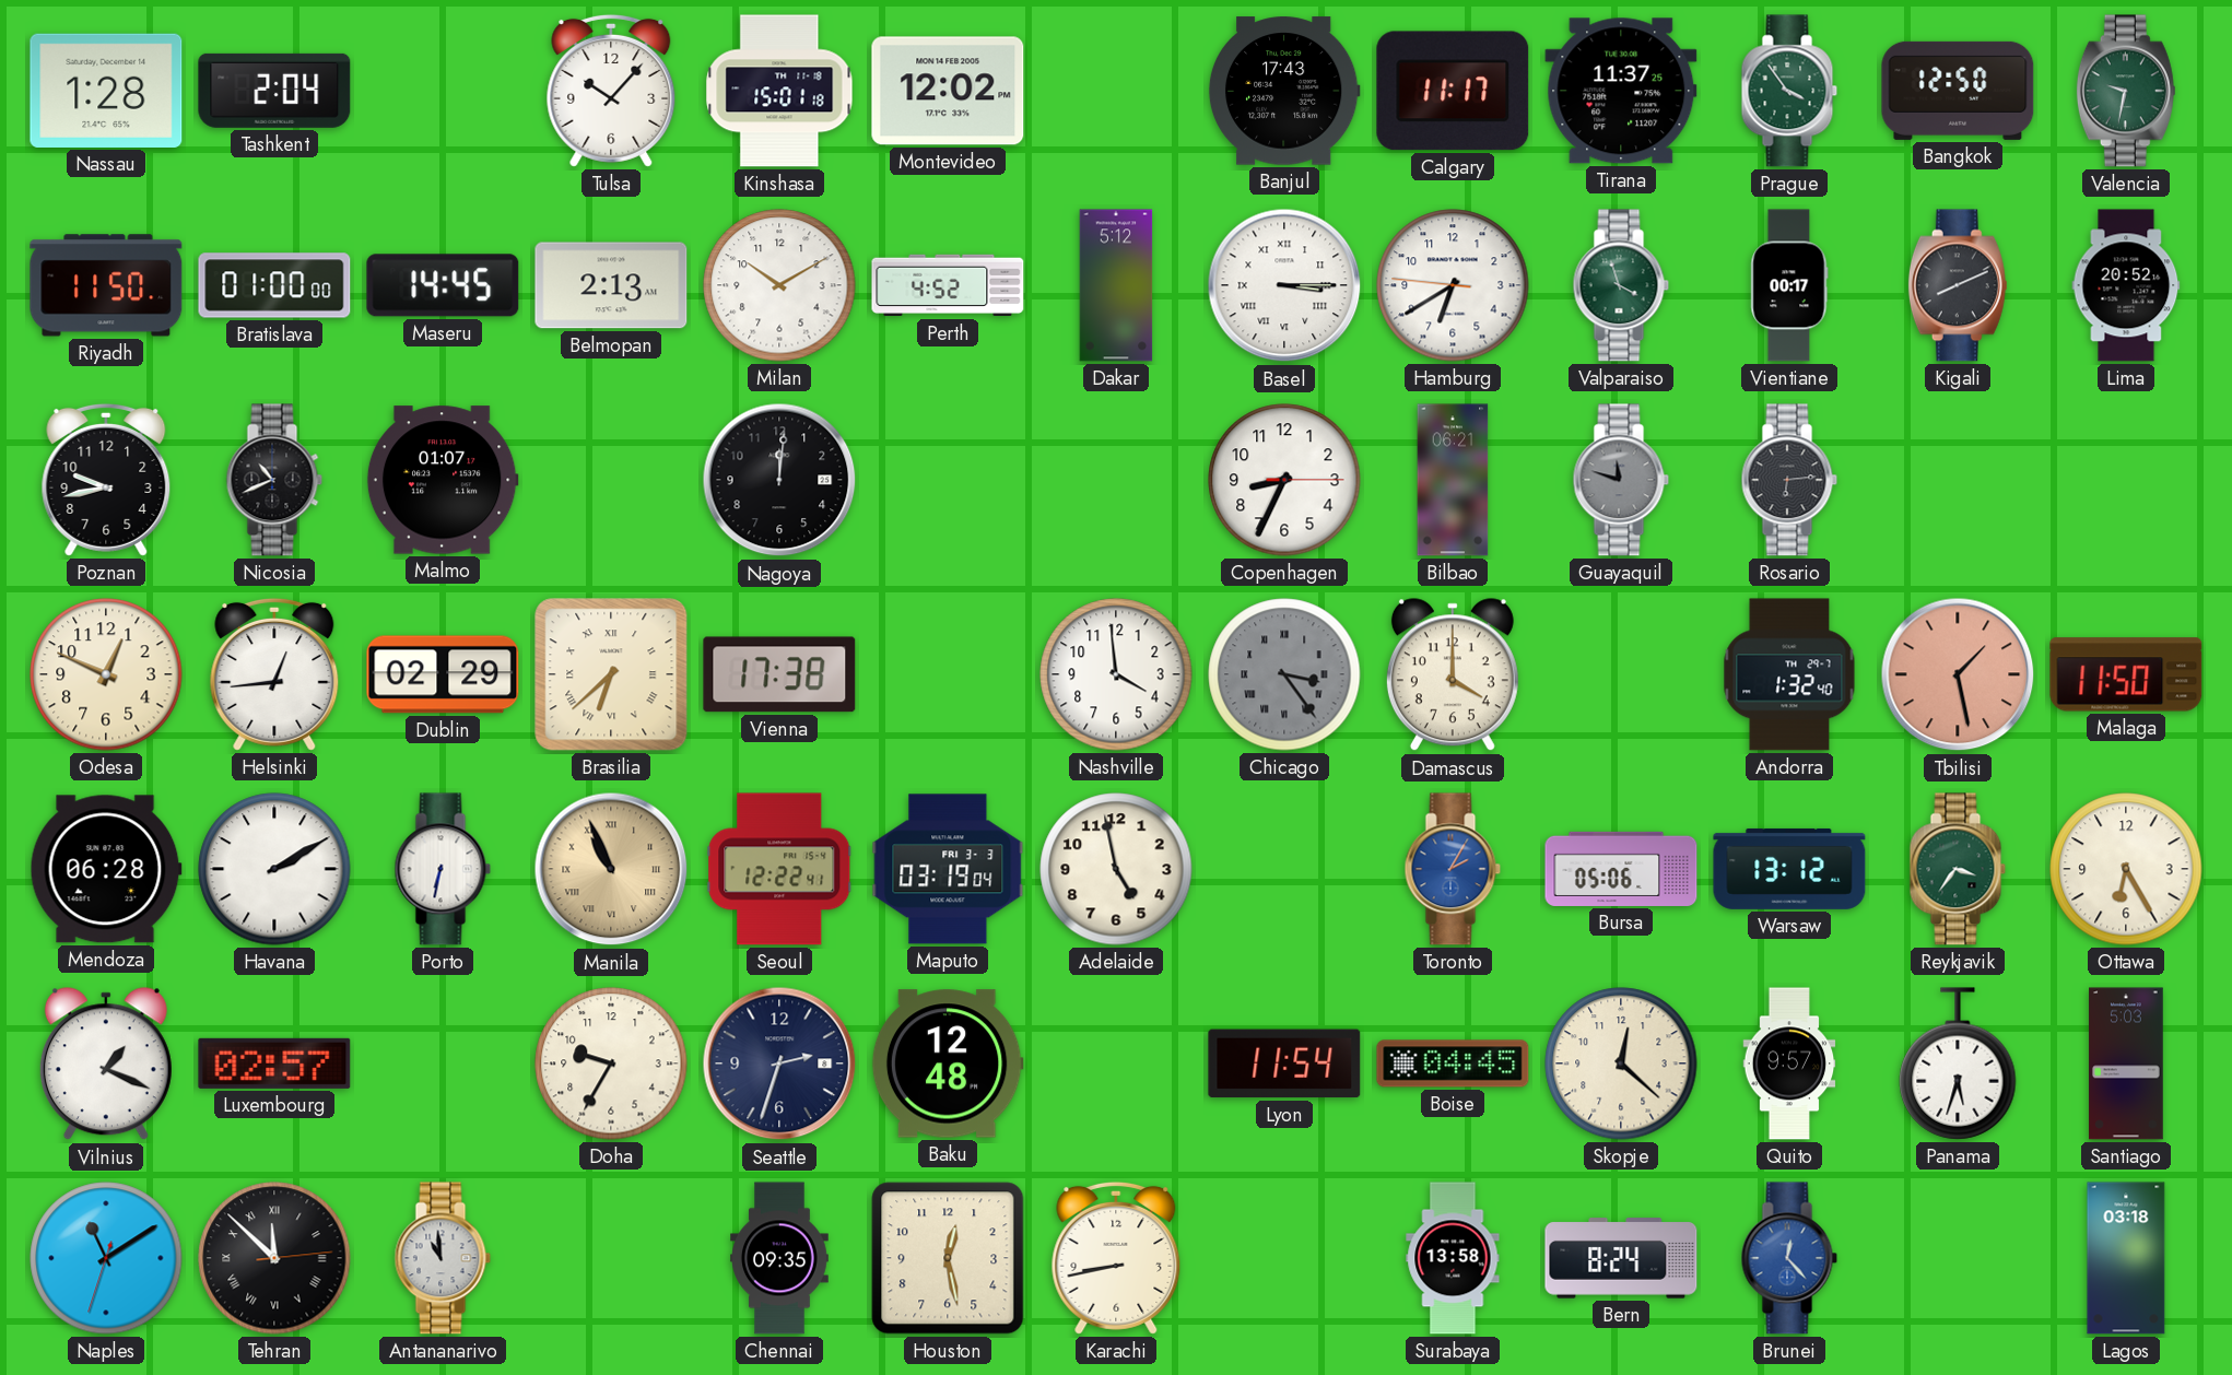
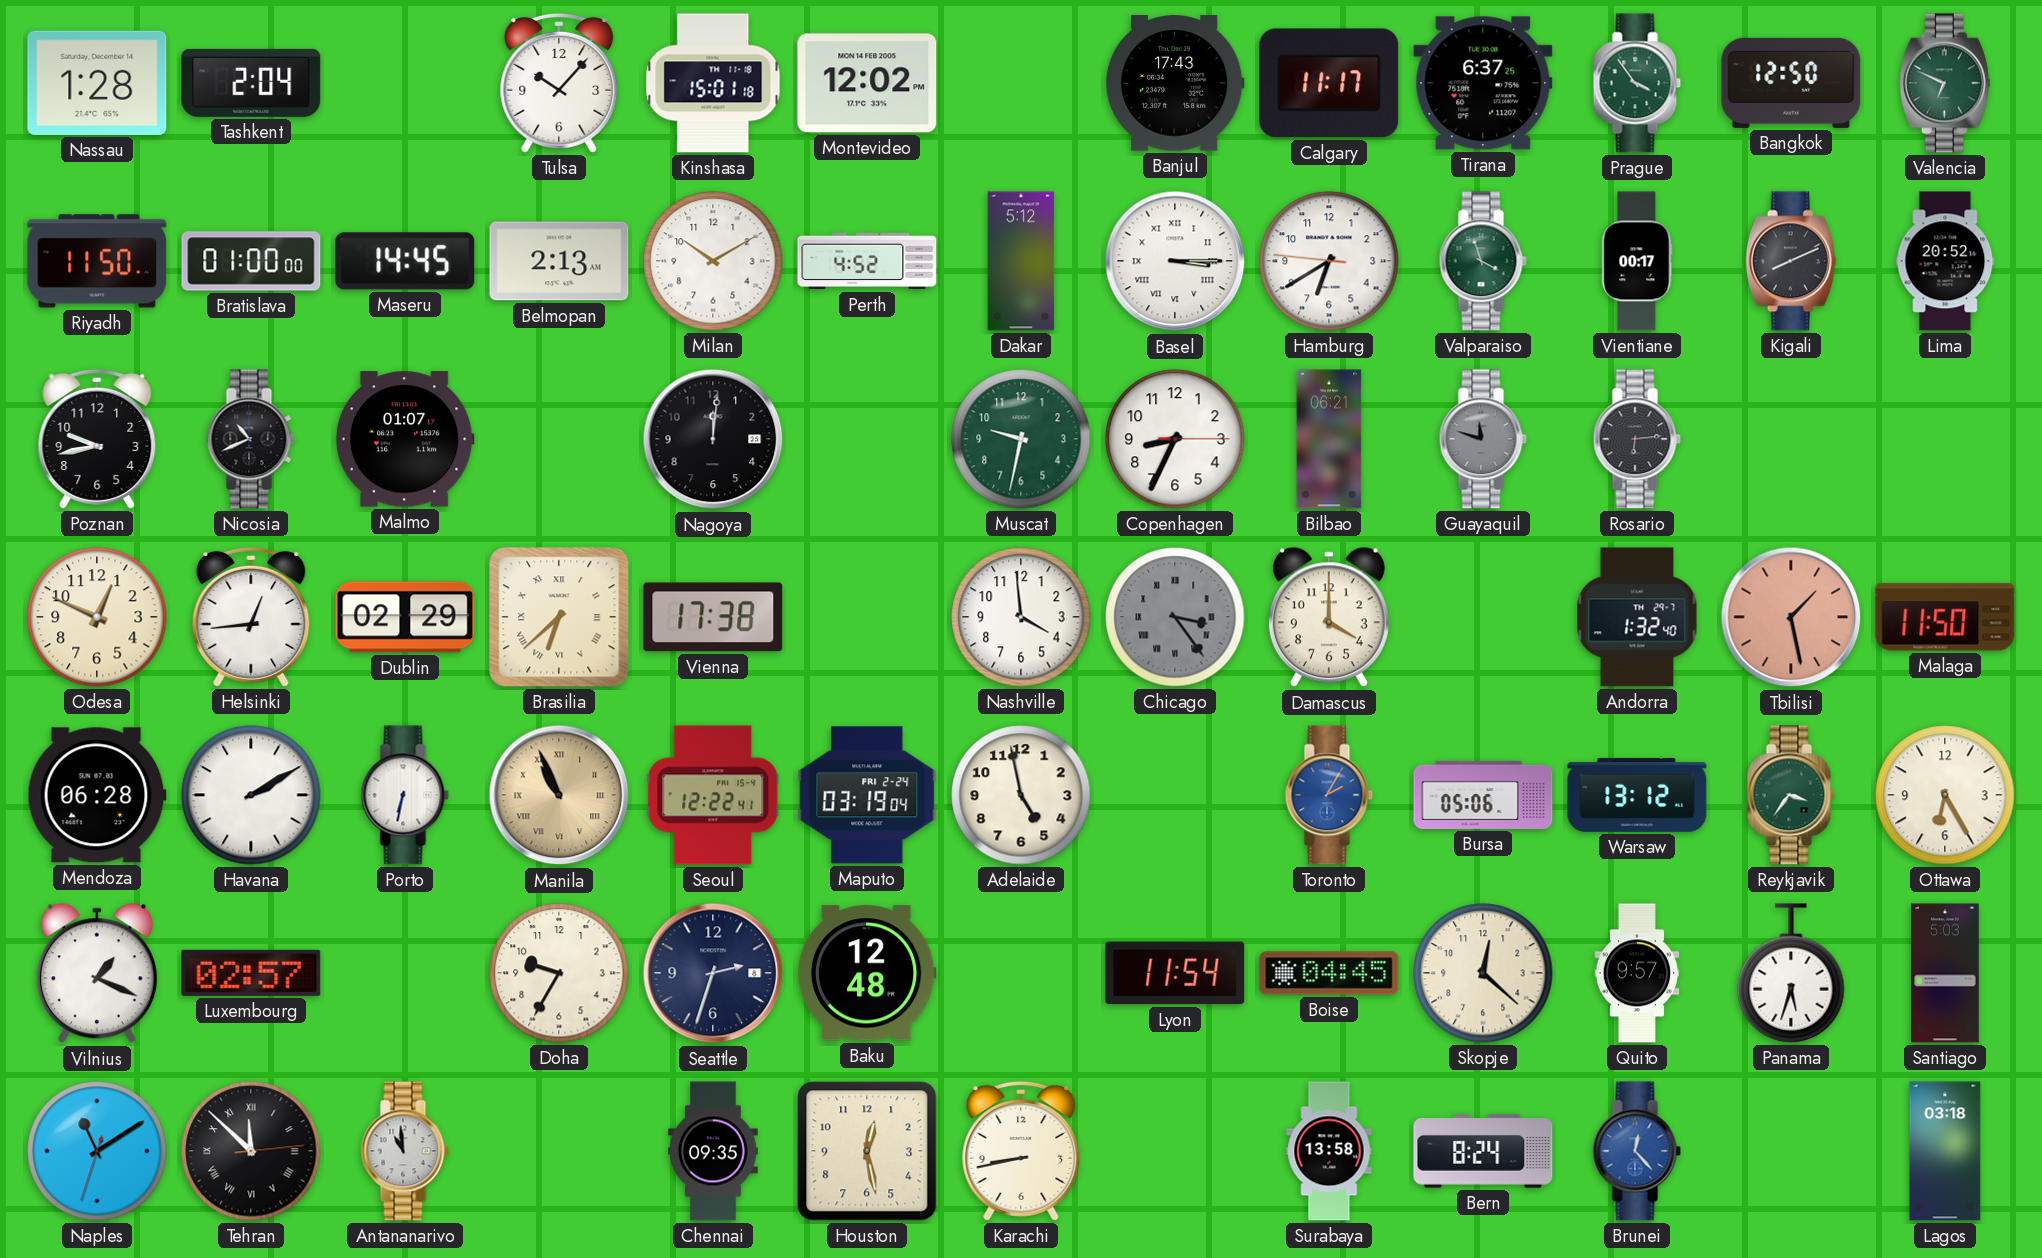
Tirana: 11:37 -> 6:37 (1483, 83)
Valencia: 9:32 -> 6:49 (1945, 83)
Muscat: none -> 9:32 (1021, 439)
Maputo date: FRI 3-3 -> FRI 2-24 (867, 795)
